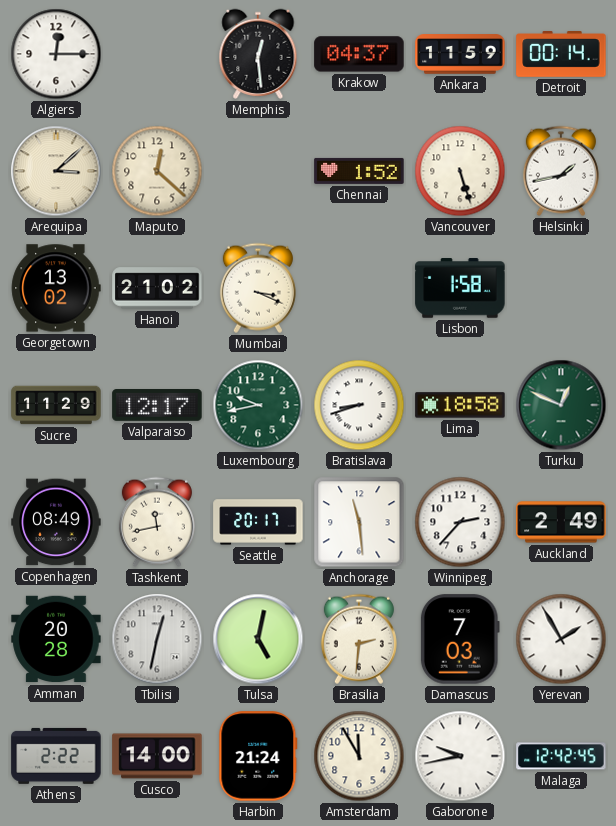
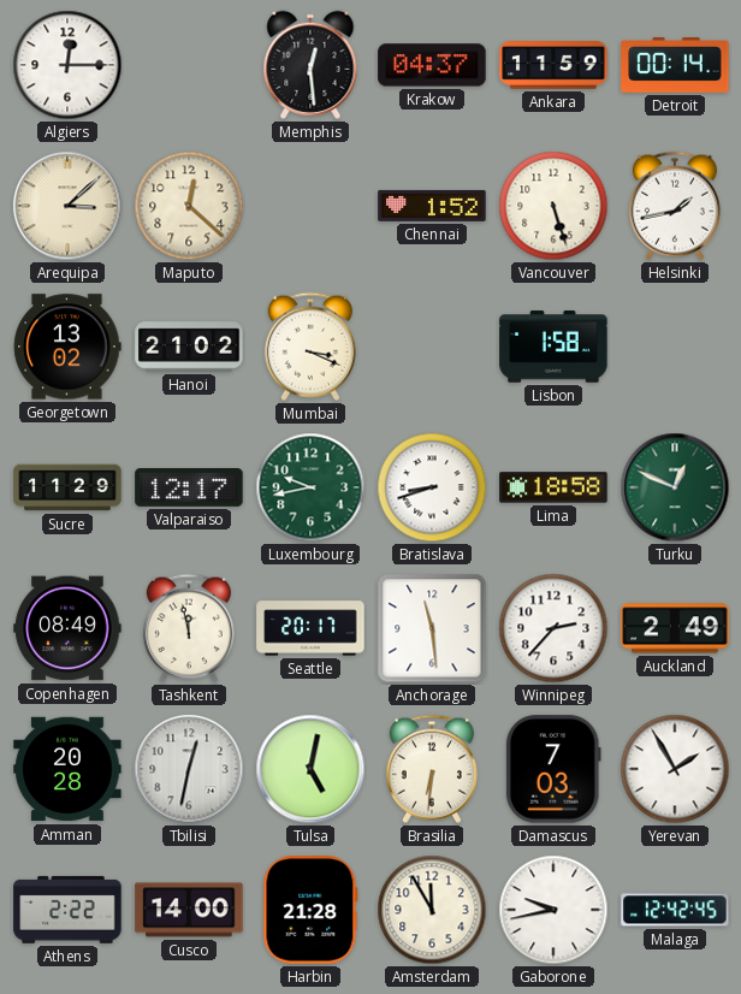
Tashkent: 11:43 -> 11:58 (189, 628)
Brasilia: 2:31 -> 6:31 (432, 769)
Harbin: 21:24 -> 21:28 (310, 910)
